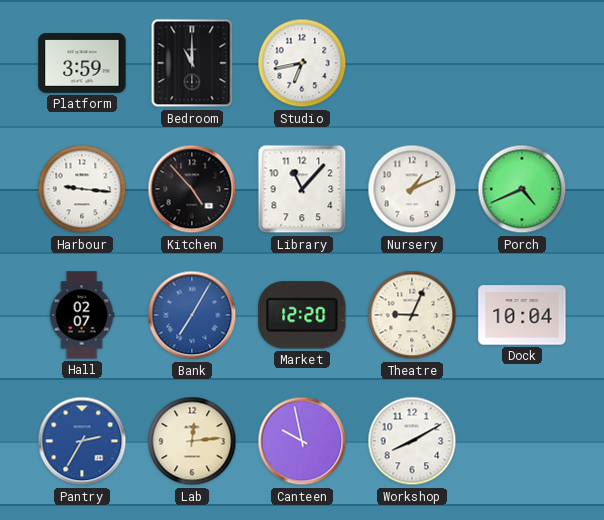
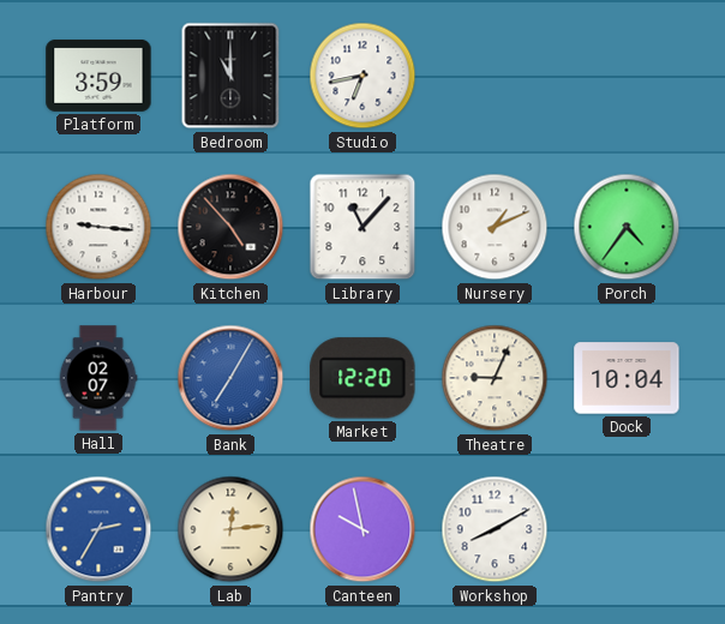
Porch: 4:41 -> 4:36 (627, 227)
